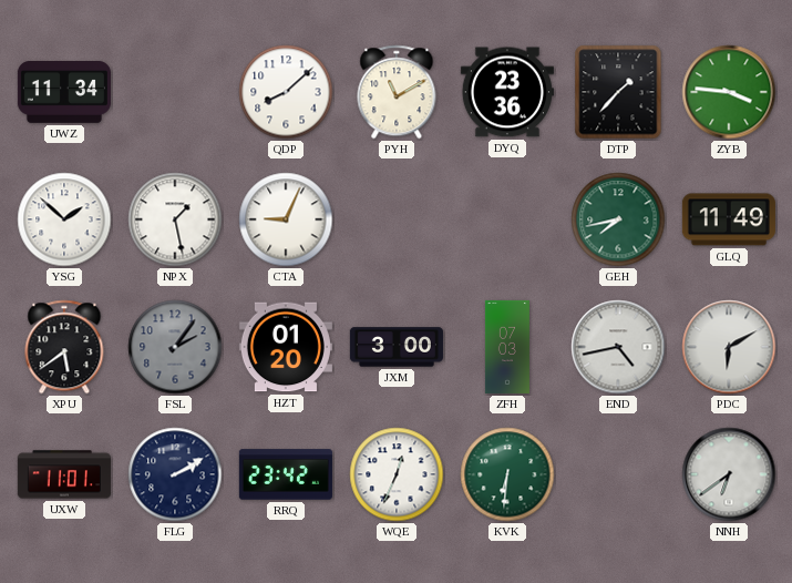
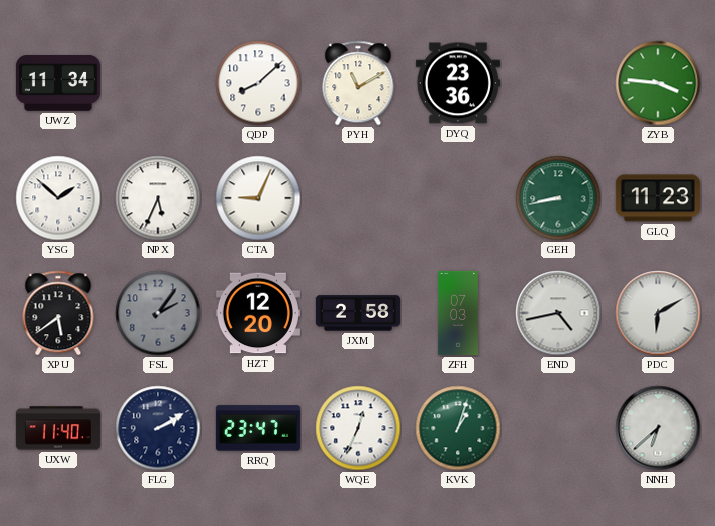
DTP: 1:37 -> none (618, 92)
NPX: 1:28 -> 5:34 (158, 198)
GEH: 7:43 -> 8:43 (558, 198)
GLQ: 11:49 -> 11:23 (658, 198)
HZT: 01:20 -> 12:20 (258, 313)
JXM: 3:00 -> 2:58 (358, 313)
UXW: 11:01 -> 11:40 (58, 428)
RRQ: 23:42 -> 23:47 (258, 428)
KVK: 6:31 -> 1:03 (458, 428)
NNH: 6:39 -> 6:38 (658, 428)
